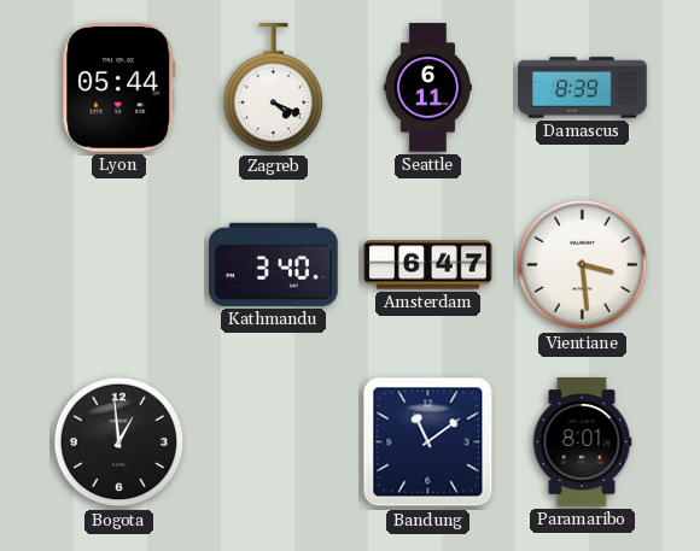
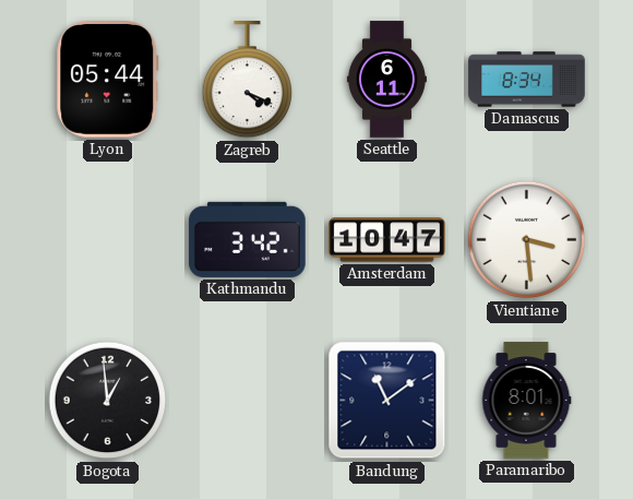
Damascus: 8:39 -> 8:34 (527, 80)
Kathmandu: 3:40 -> 3:42 (248, 239)
Amsterdam: 6:47 -> 10:47 (387, 240)
